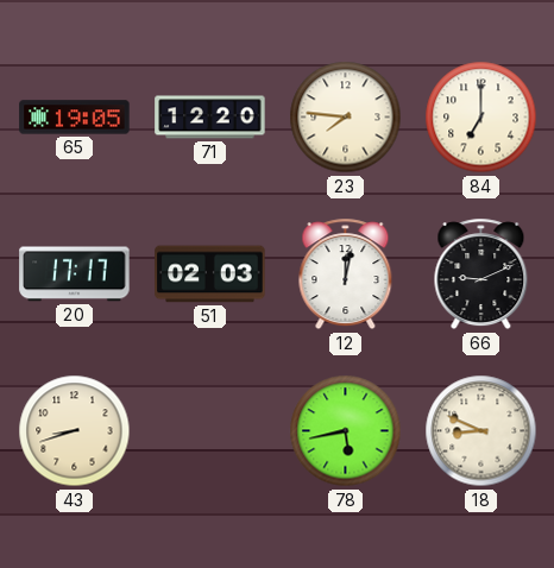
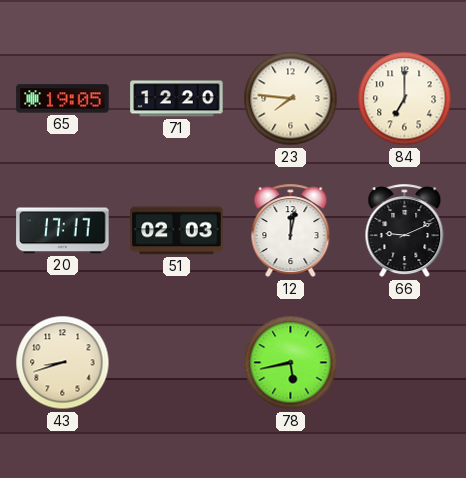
18: 8:49 -> none (481, 431)
